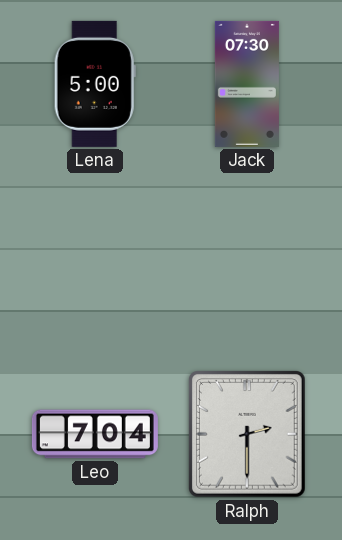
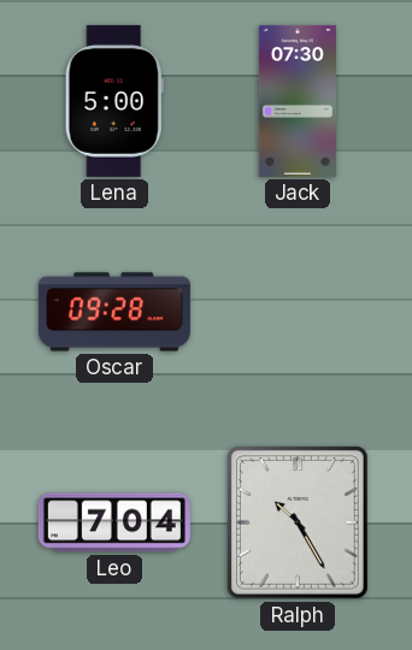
Oscar: none -> 09:28 (114, 312)
Ralph: 2:30 -> 10:25 (298, 524)
